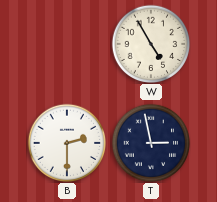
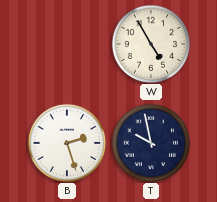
B: 2:30 -> 2:27 (67, 143)
T: 2:58 -> 9:58 (151, 143)
